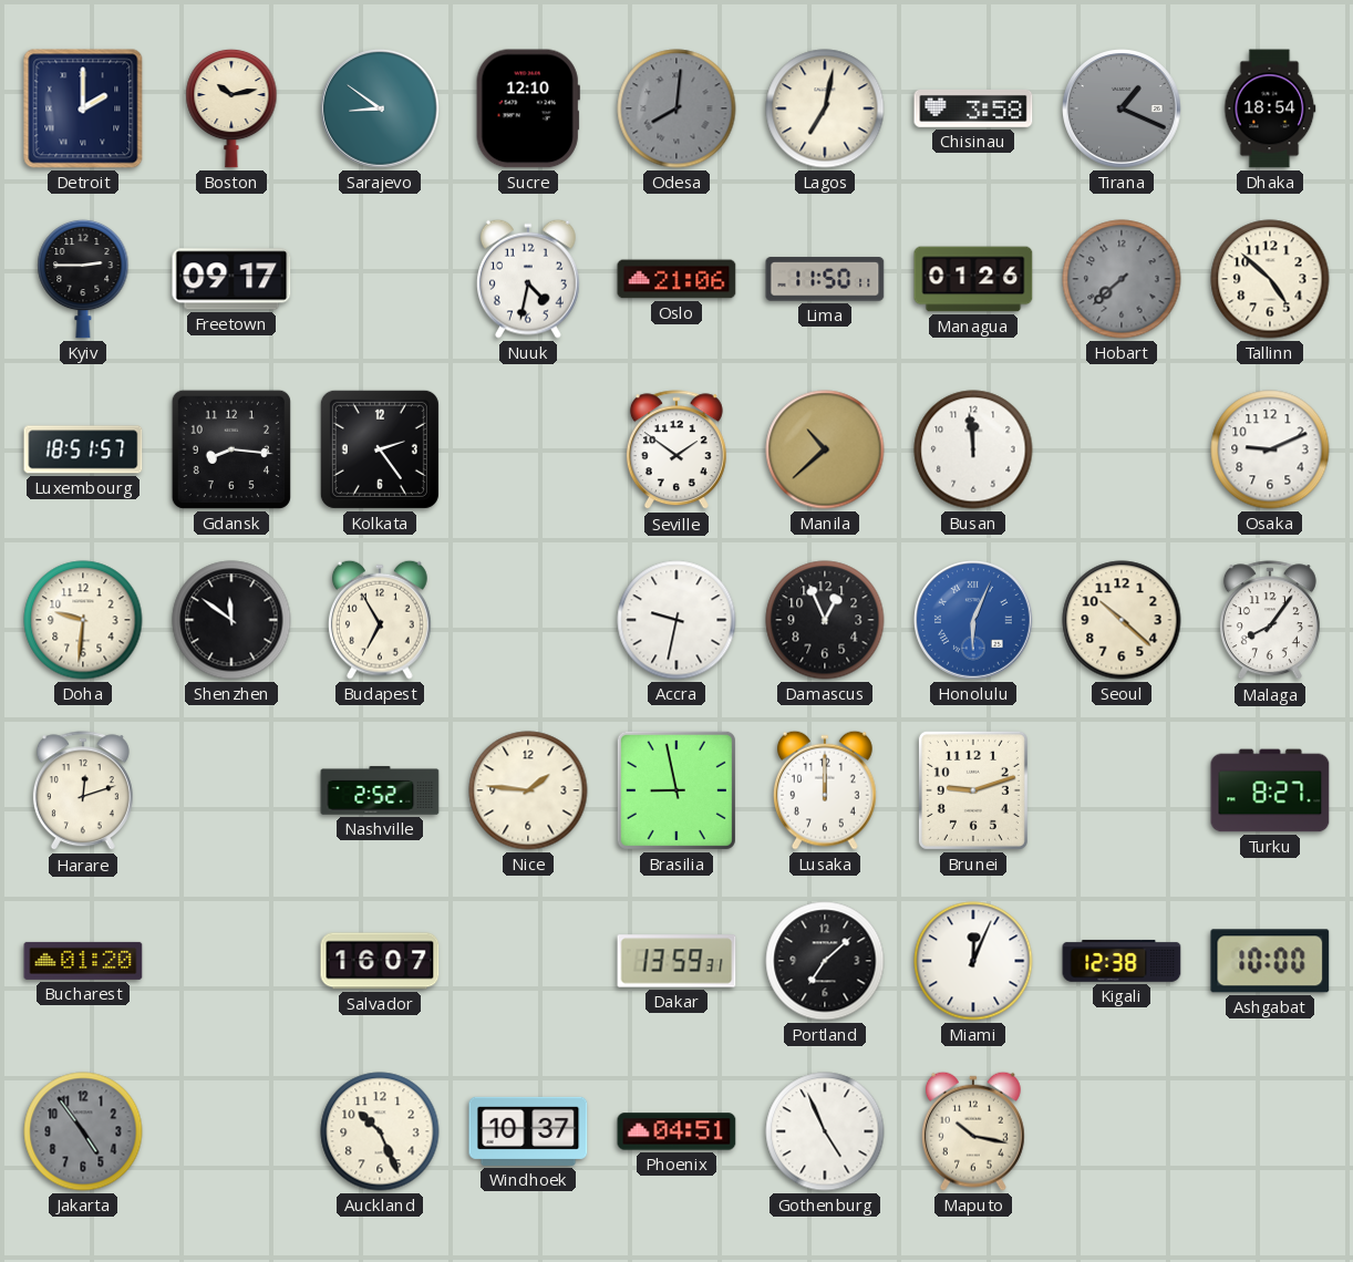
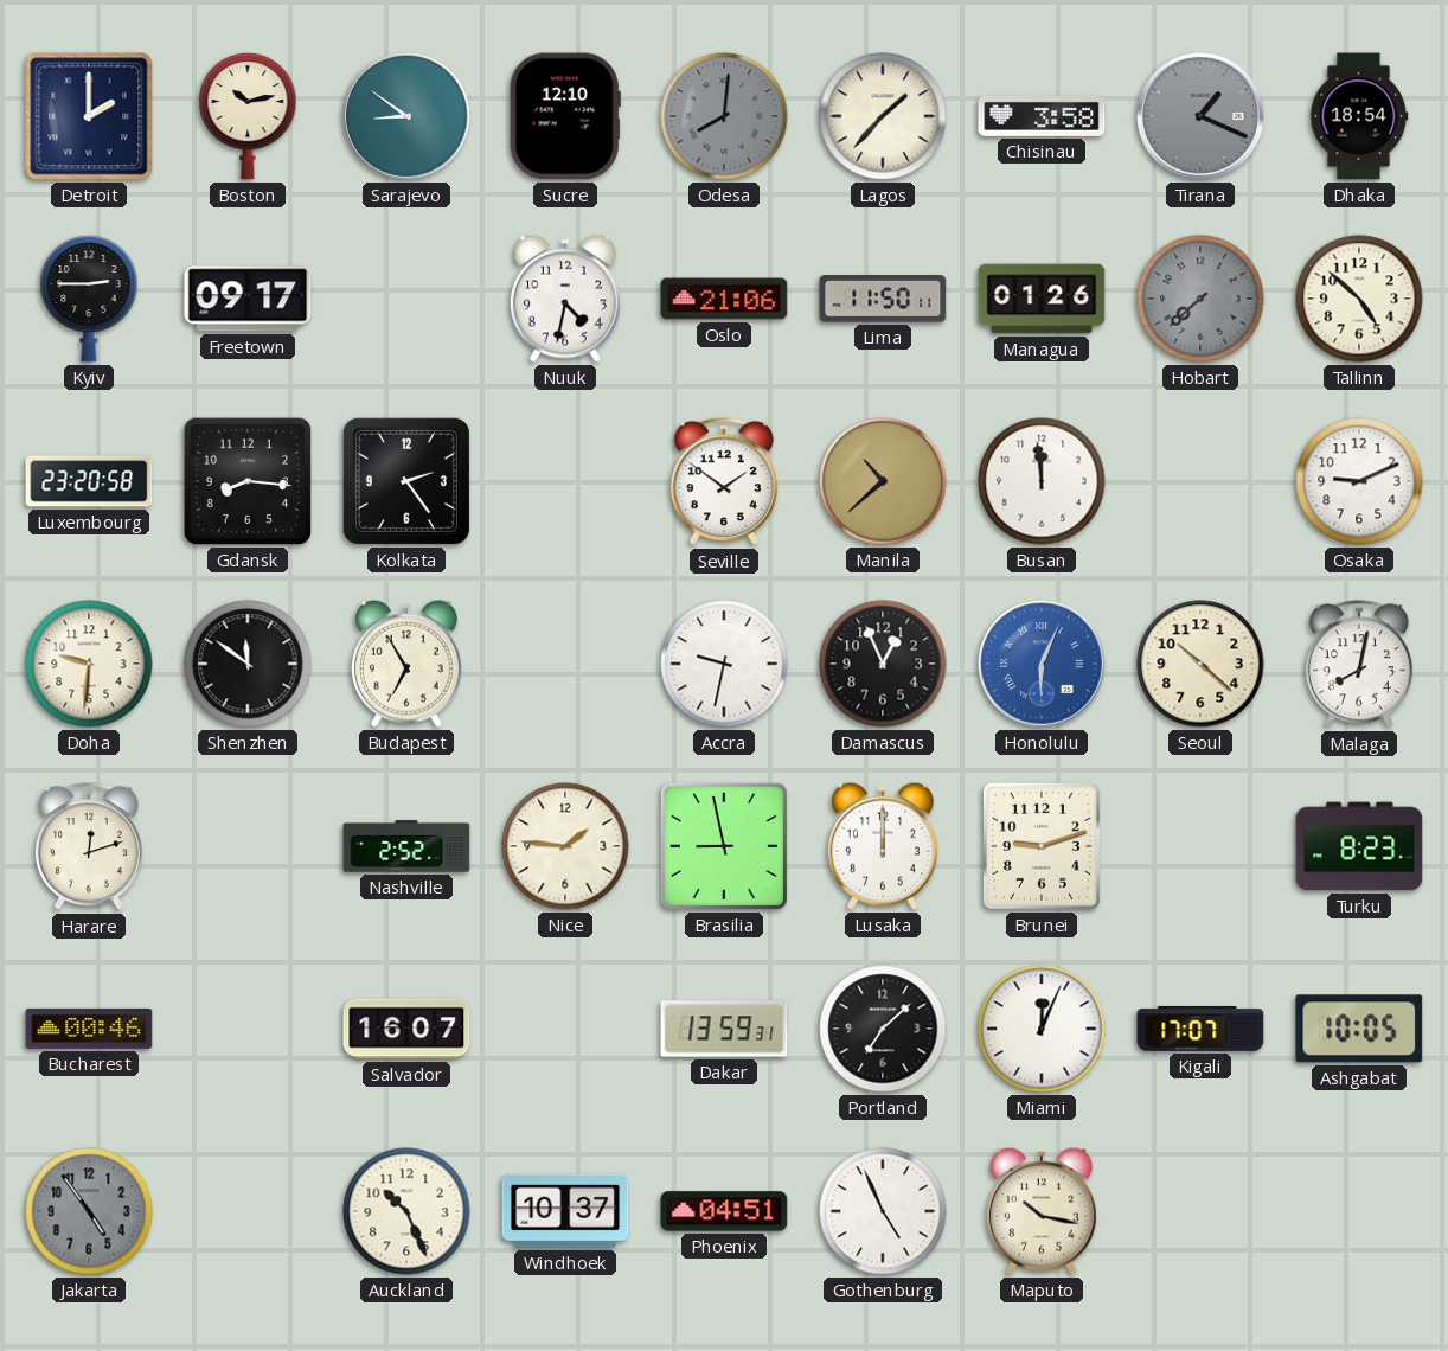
Lagos: 7:02 -> 1:37 (883, 116)
Luxembourg: 18:51 -> 23:20 (89, 481)
Malaga: 8:06 -> 8:02 (1359, 665)
Turku: 8:27 -> 8:23 (1359, 846)
Bucharest: 01:20 -> 00:46 (89, 1029)
Kigali: 12:38 -> 17:07 (1200, 1029)
Ashgabat: 10:00 -> 10:05 (1359, 1029)
